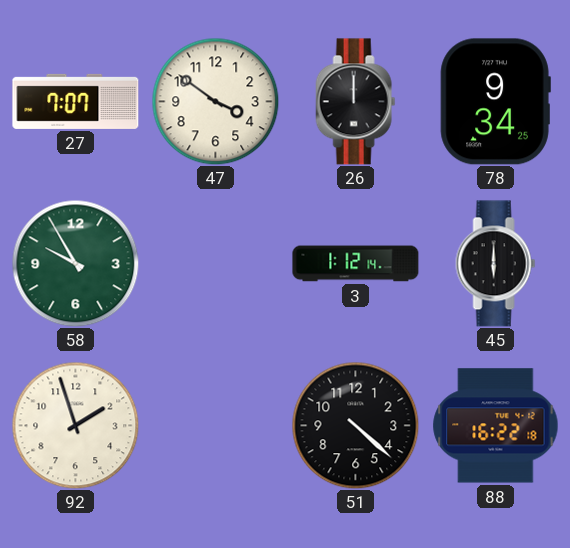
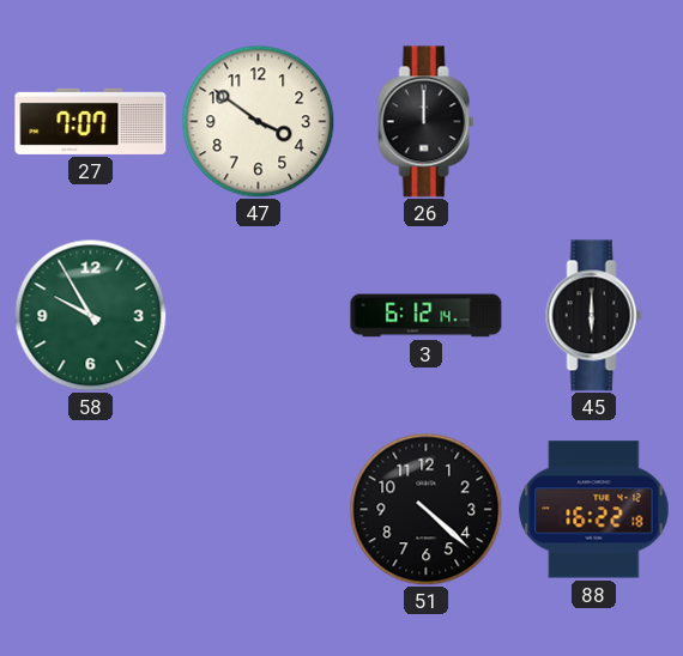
78: 9:34 -> none (495, 102)
3: 1:12 -> 6:12 (427, 316)
92: 1:57 -> none (75, 425)
